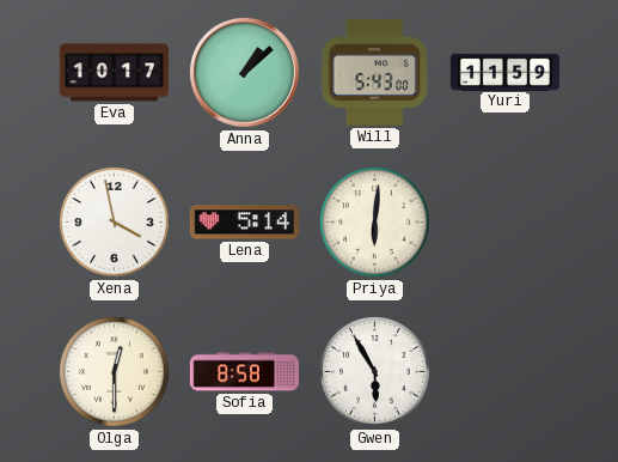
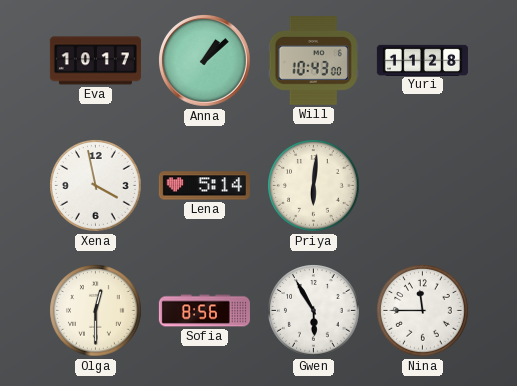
Will: 5:43 -> 10:43 (313, 61)
Yuri: 11:59 -> 11:28 (422, 60)
Sofia: 8:58 -> 8:56 (204, 311)
Nina: none -> 11:45 (423, 311)
